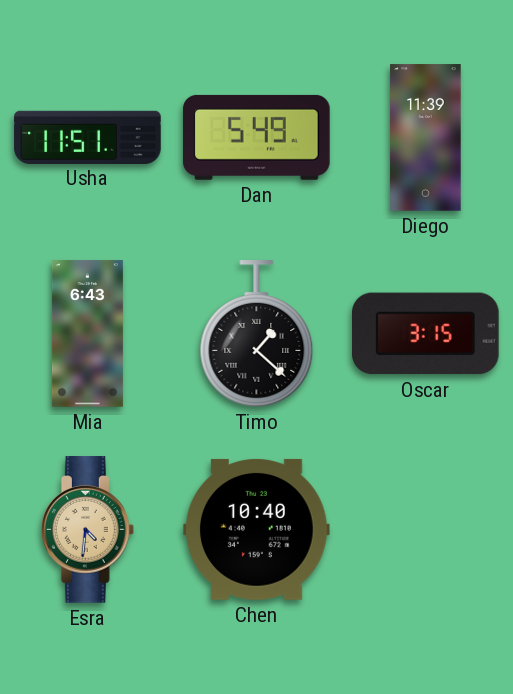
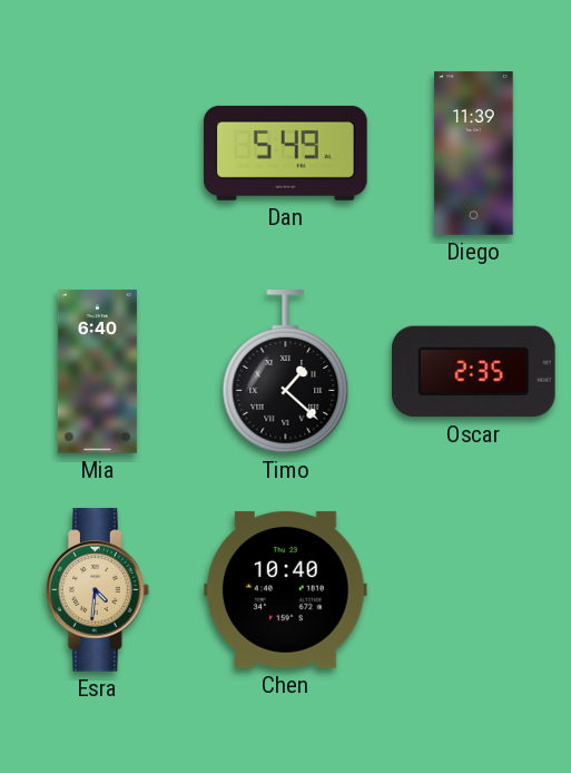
Usha: 11:51 -> none (88, 137)
Mia: 6:43 -> 6:40 (97, 372)
Oscar: 3:15 -> 2:35 (474, 372)
